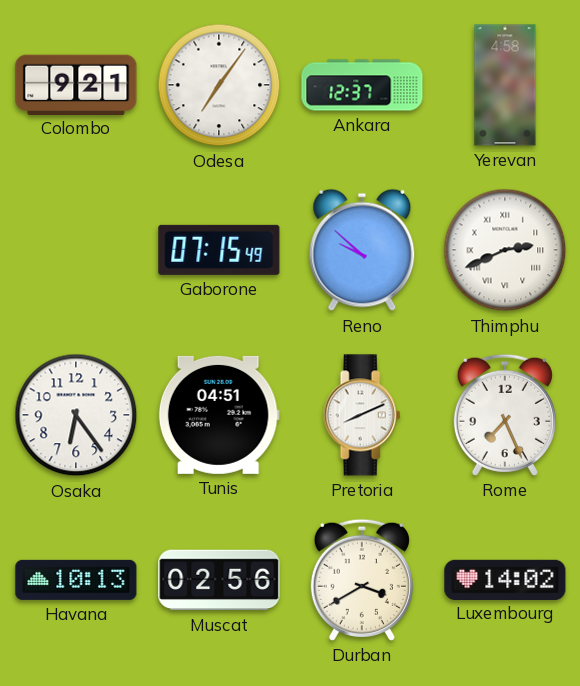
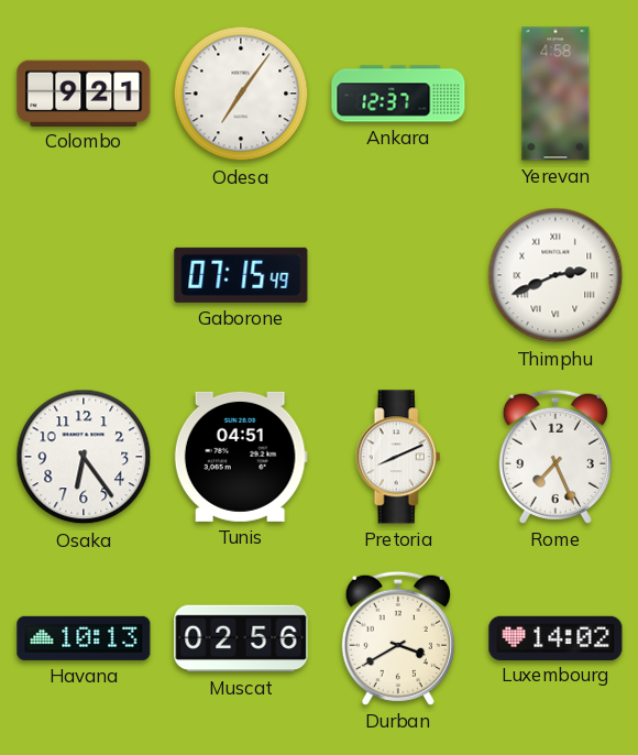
Reno: 9:52 -> none (362, 250)
